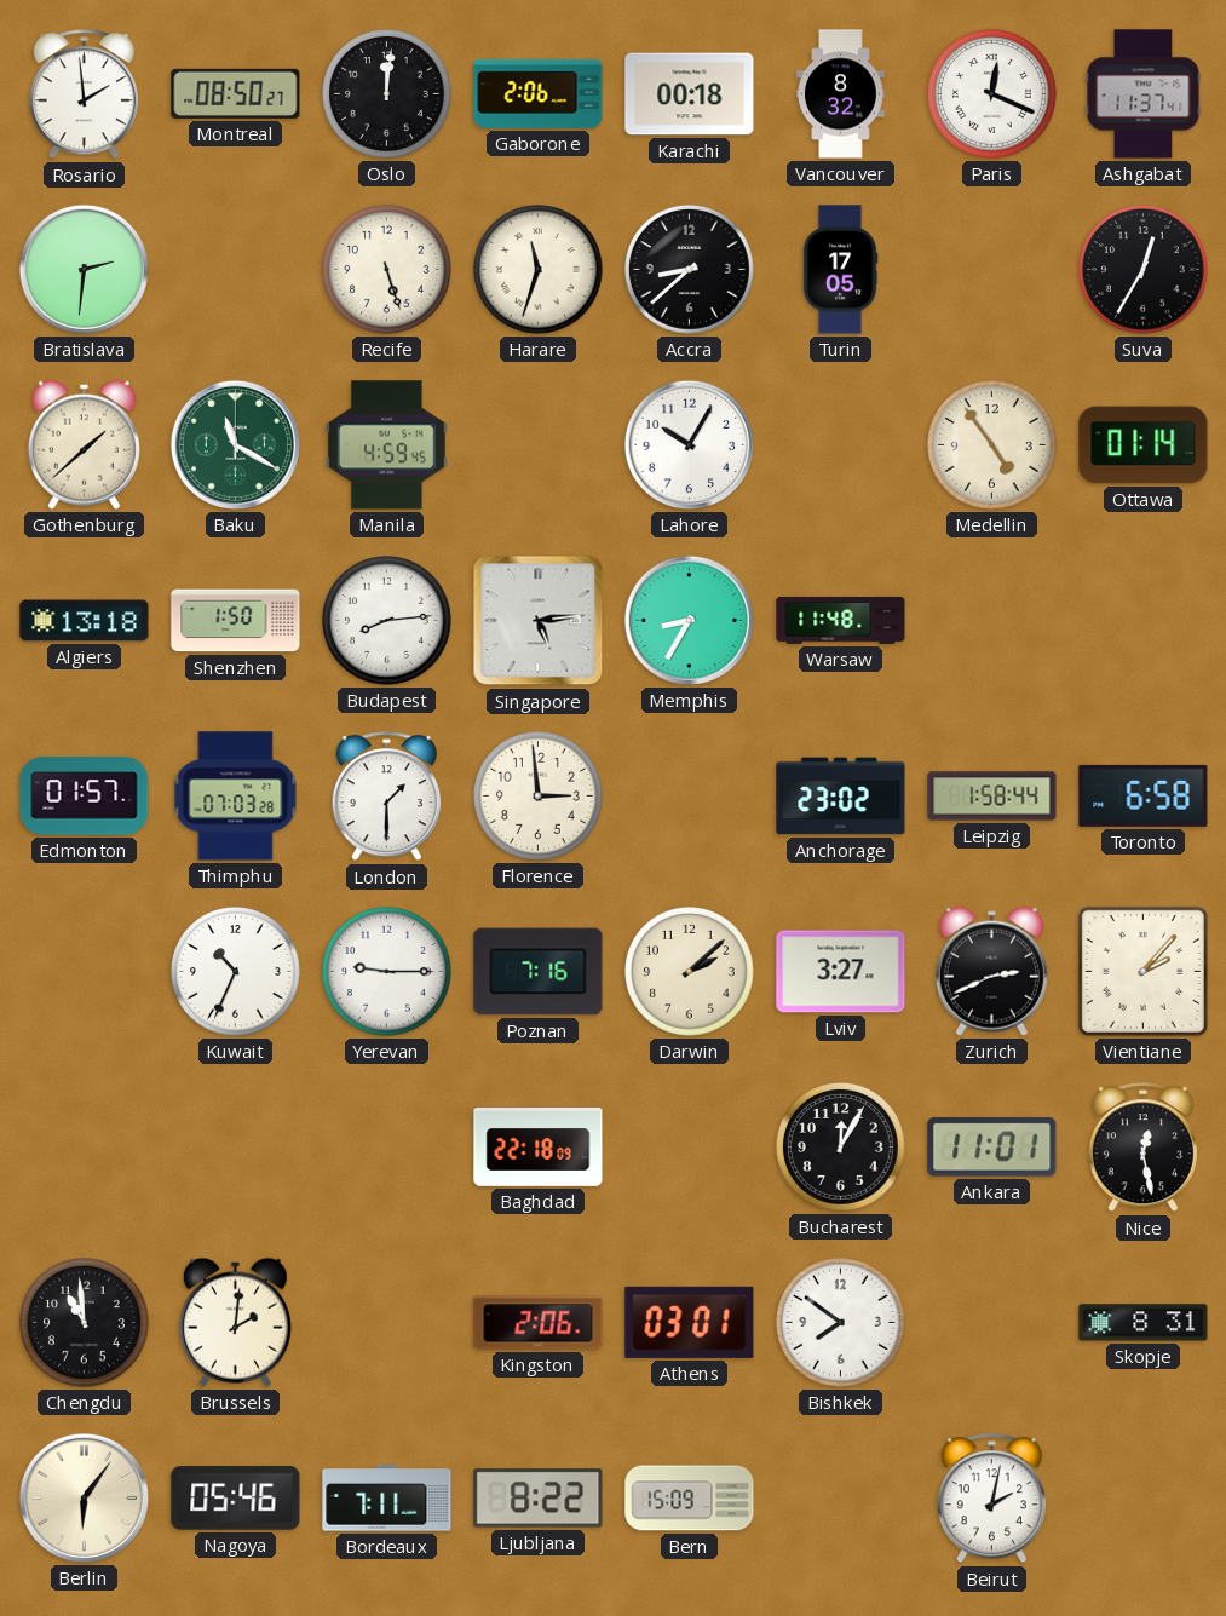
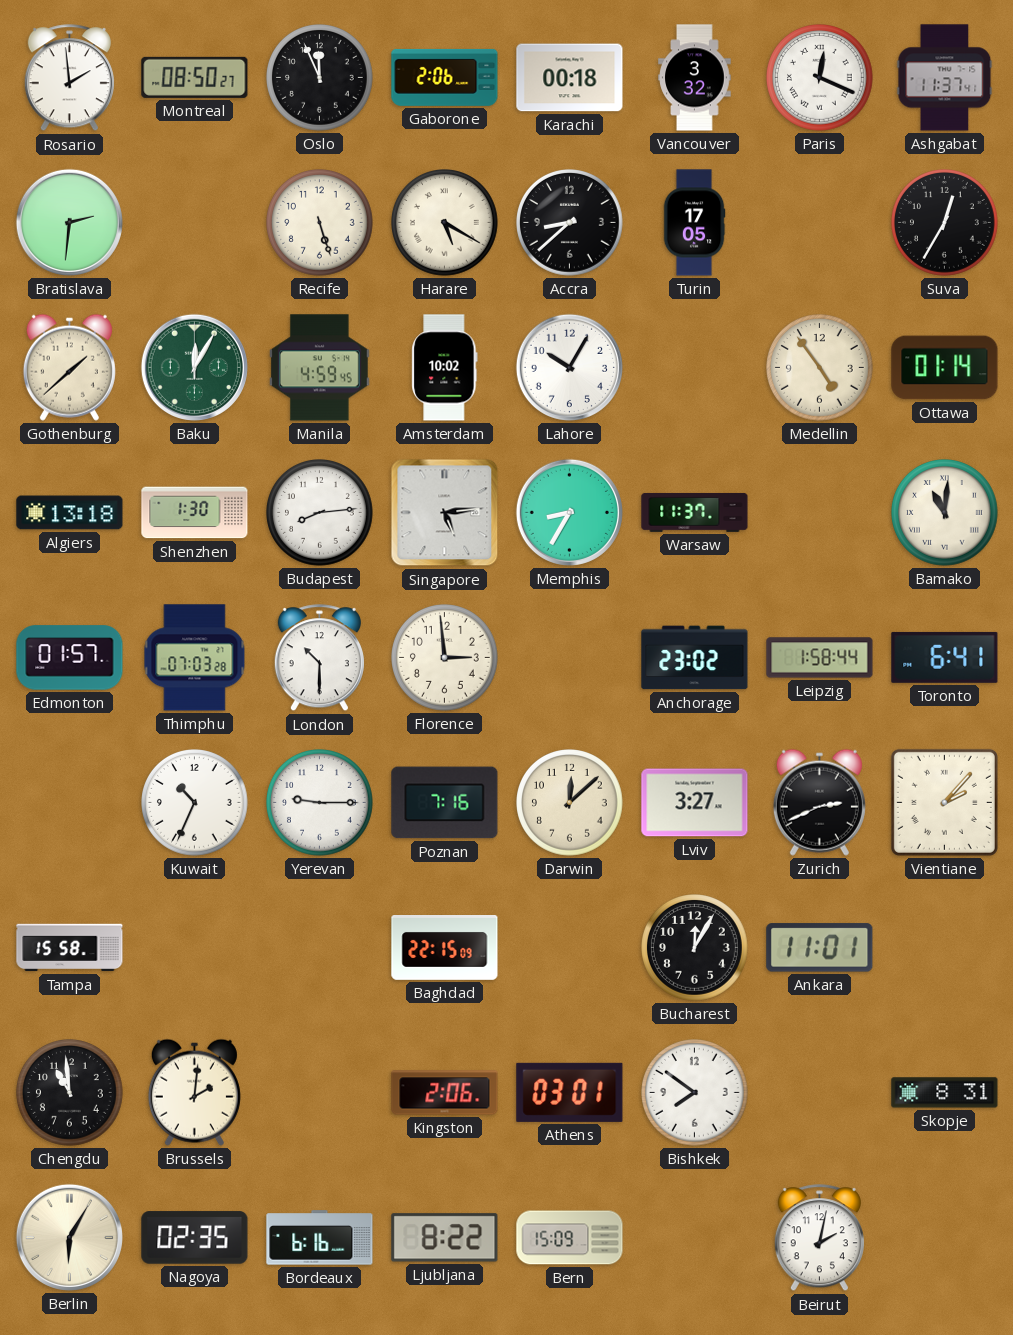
Oslo: 12:01 -> 11:56 (320, 78)
Vancouver: 8:32 -> 3:32 (695, 78)
Harare: 11:33 -> 5:20 (445, 223)
Baku: 11:20 -> 12:05 (194, 367)
Amsterdam: none -> 10:02 (445, 368)
Shenzhen: 1:50 -> 1:30 (195, 513)
Warsaw: 11:48 -> 11:37 (695, 512)
Bamako: none -> 11:01 (945, 513)
London: 1:30 -> 10:30 (319, 658)
Toronto: 6:58 -> 6:41 (945, 657)
Darwin: 2:08 -> 12:08 (570, 803)
Tampa: none -> 15:58 (70, 948)
Baghdad: 22:18 -> 22:15 (445, 948)
Nice: 12:28 -> none (1142, 1148)
Berlin: 6:06 -> 6:05 (69, 1237)
Nagoya: 05:46 -> 02:35 (195, 1238)
Bordeaux: 7:11 -> 6:16 (320, 1238)
